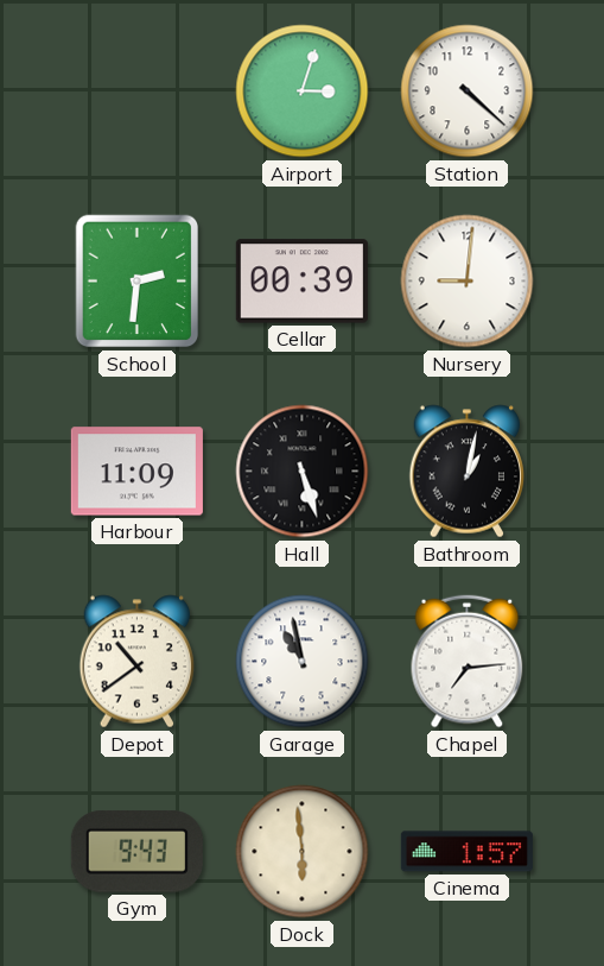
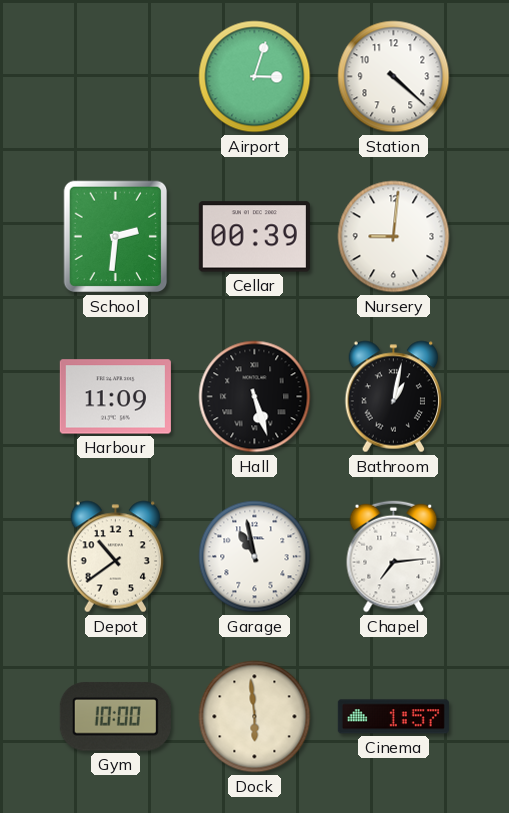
Gym: 9:43 -> 10:00 (115, 717)
